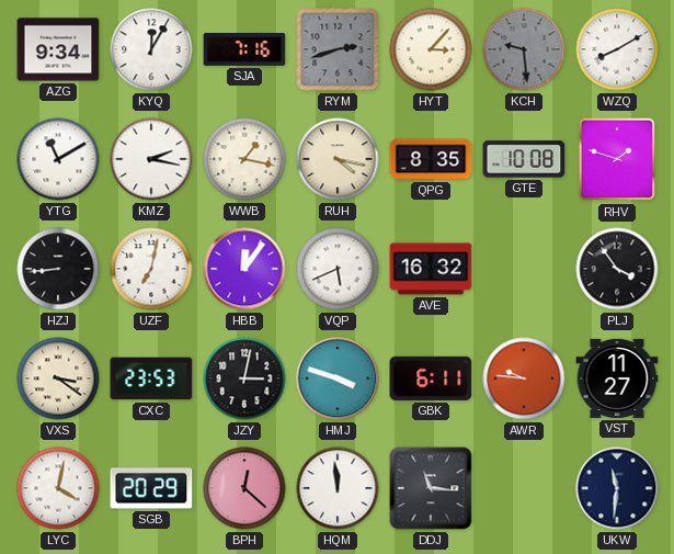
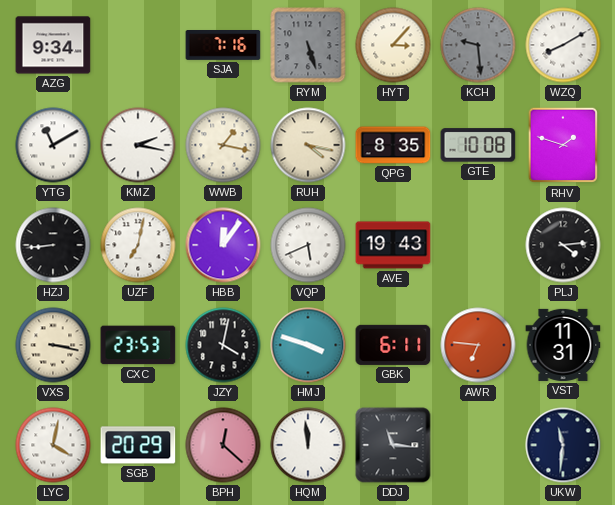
KYQ: 12:05 -> none (151, 49)
RYM: 2:42 -> 5:27 (308, 45)
AVE: 16:32 -> 19:43 (393, 245)
PLJ: 3:54 -> 4:14 (563, 245)
VXS: 3:21 -> 3:17 (53, 345)
JZY: 3:02 -> 4:02 (223, 345)
AWR: 9:46 -> 6:46 (478, 345)
VST: 11:27 -> 11:31 (563, 345)
